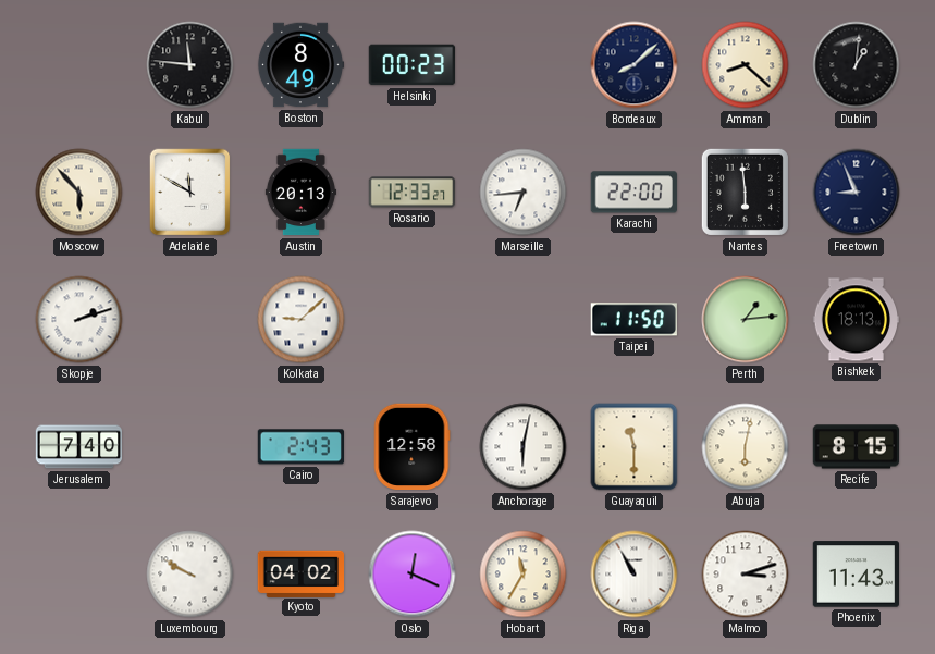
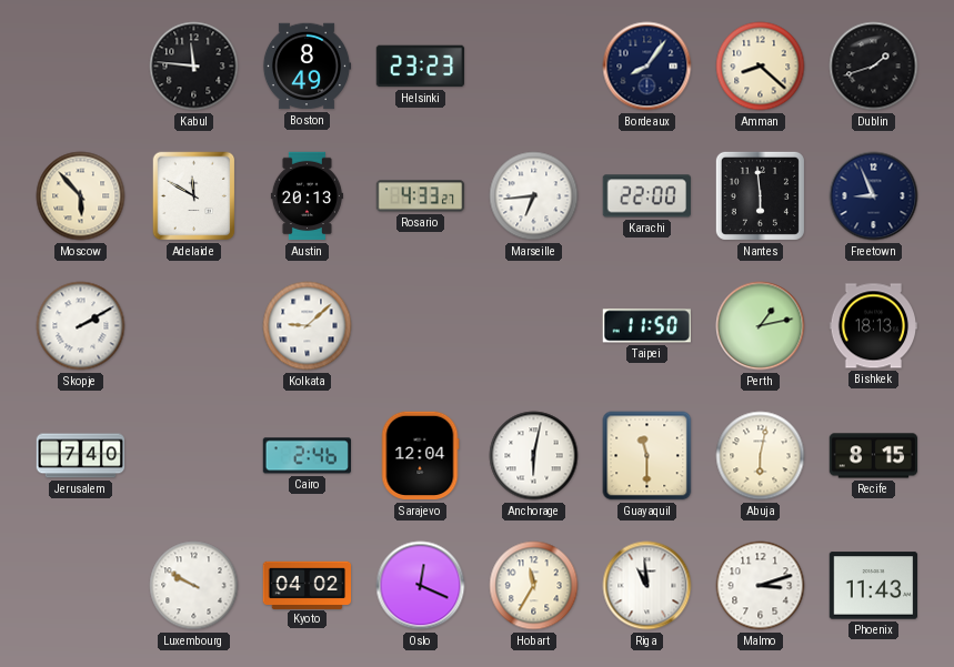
Helsinki: 00:23 -> 23:23 (421, 67)
Bordeaux: 8:08 -> 8:06 (647, 67)
Dublin: 1:01 -> 1:42 (874, 67)
Rosario: 12:33 -> 4:33 (421, 196)
Skopje: 2:12 -> 2:10 (81, 326)
Perth: 1:14 -> 1:13 (761, 326)
Cairo: 2:43 -> 2:46 (307, 456)
Sarajevo: 12:58 -> 12:04 (420, 456)
Riga: 10:55 -> 10:59 (647, 586)
